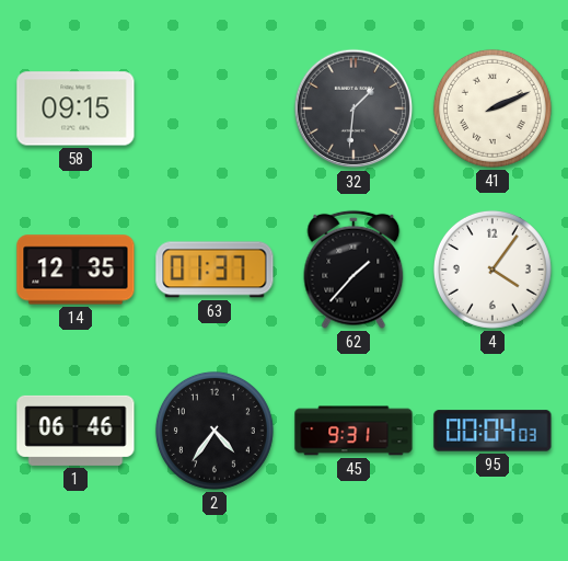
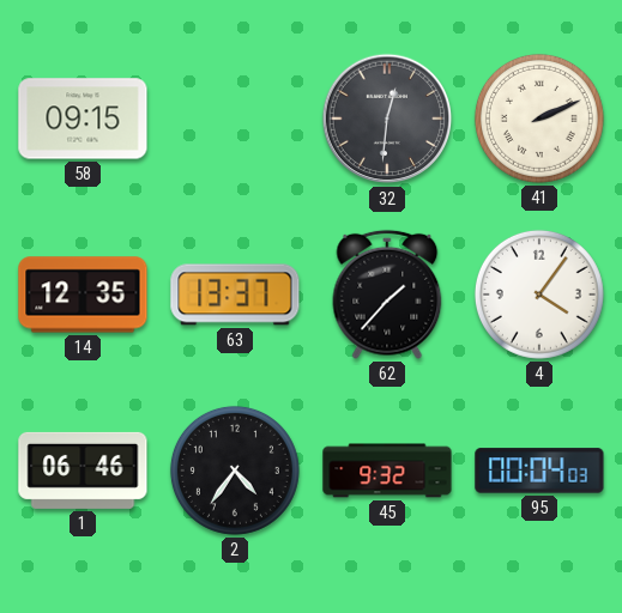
32: 1:31 -> 12:31 (387, 119)
63: 01:37 -> 13:37 (235, 295)
45: 9:31 -> 9:32 (387, 471)
